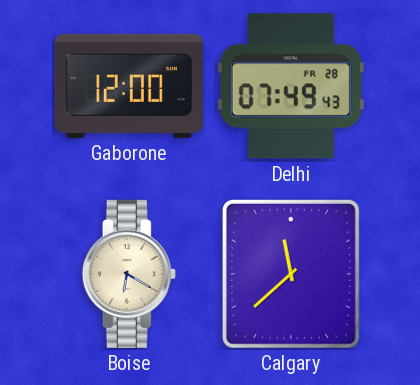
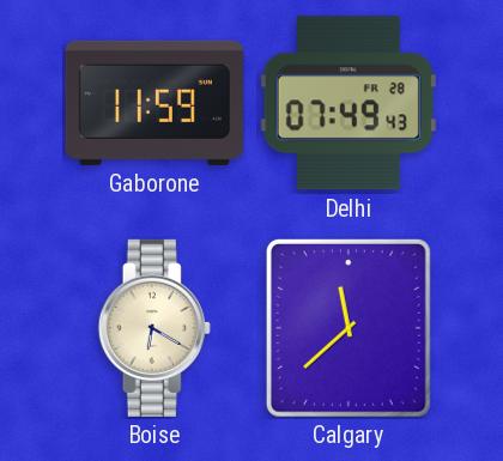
Gaborone: 12:00 -> 11:59 (154, 103)
